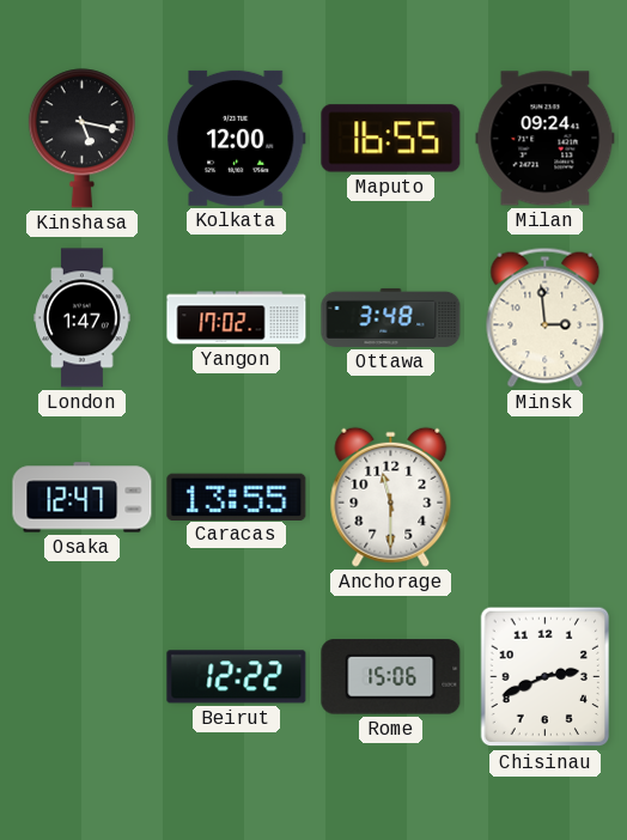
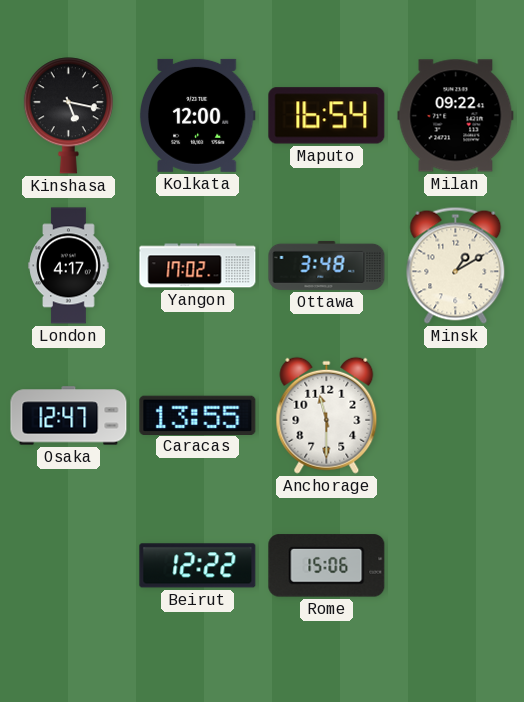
Maputo: 16:55 -> 16:54 (327, 116)
Milan: 09:24 -> 09:22 (456, 116)
London: 1:47 -> 4:17 (69, 266)
Minsk: 2:59 -> 1:10 (456, 265)
Chisinau: 2:41 -> none (546, 677)
